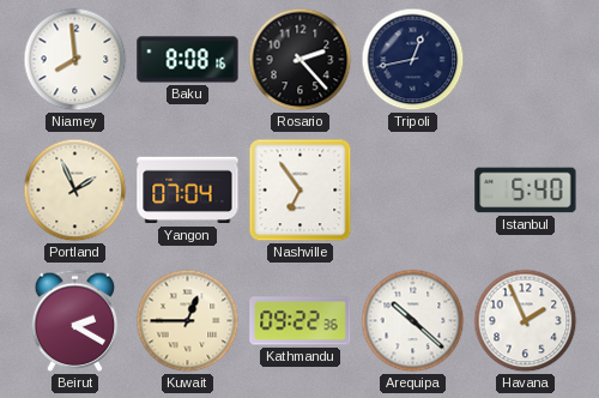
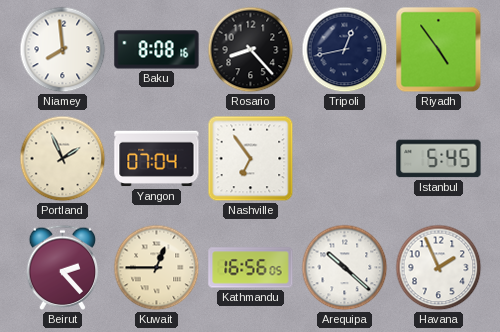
Rosario: 2:23 -> 8:23 (251, 50)
Riyadh: none -> 4:54 (439, 50)
Istanbul: 5:40 -> 5:45 (439, 159)
Beirut: 2:20 -> 2:23 (63, 267)
Kathmandu: 09:22 -> 16:56 (251, 268)
